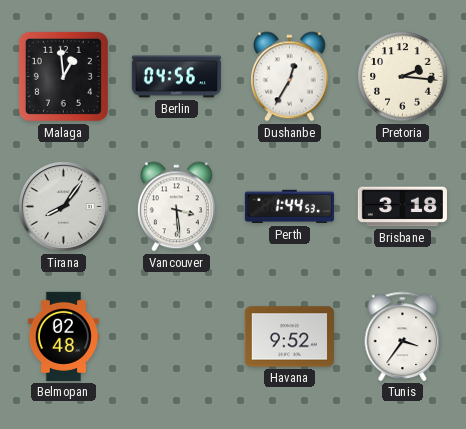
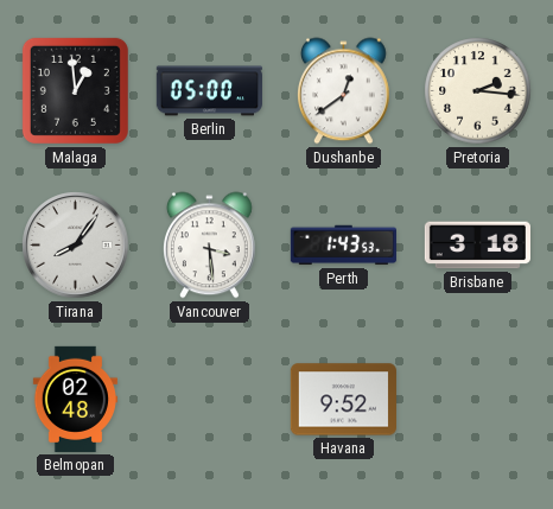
Berlin: 04:56 -> 05:00 (209, 91)
Dushanbe: 12:35 -> 12:39 (343, 91)
Perth: 1:44 -> 1:43 (343, 246)
Tunis: 3:36 -> none (403, 336)
